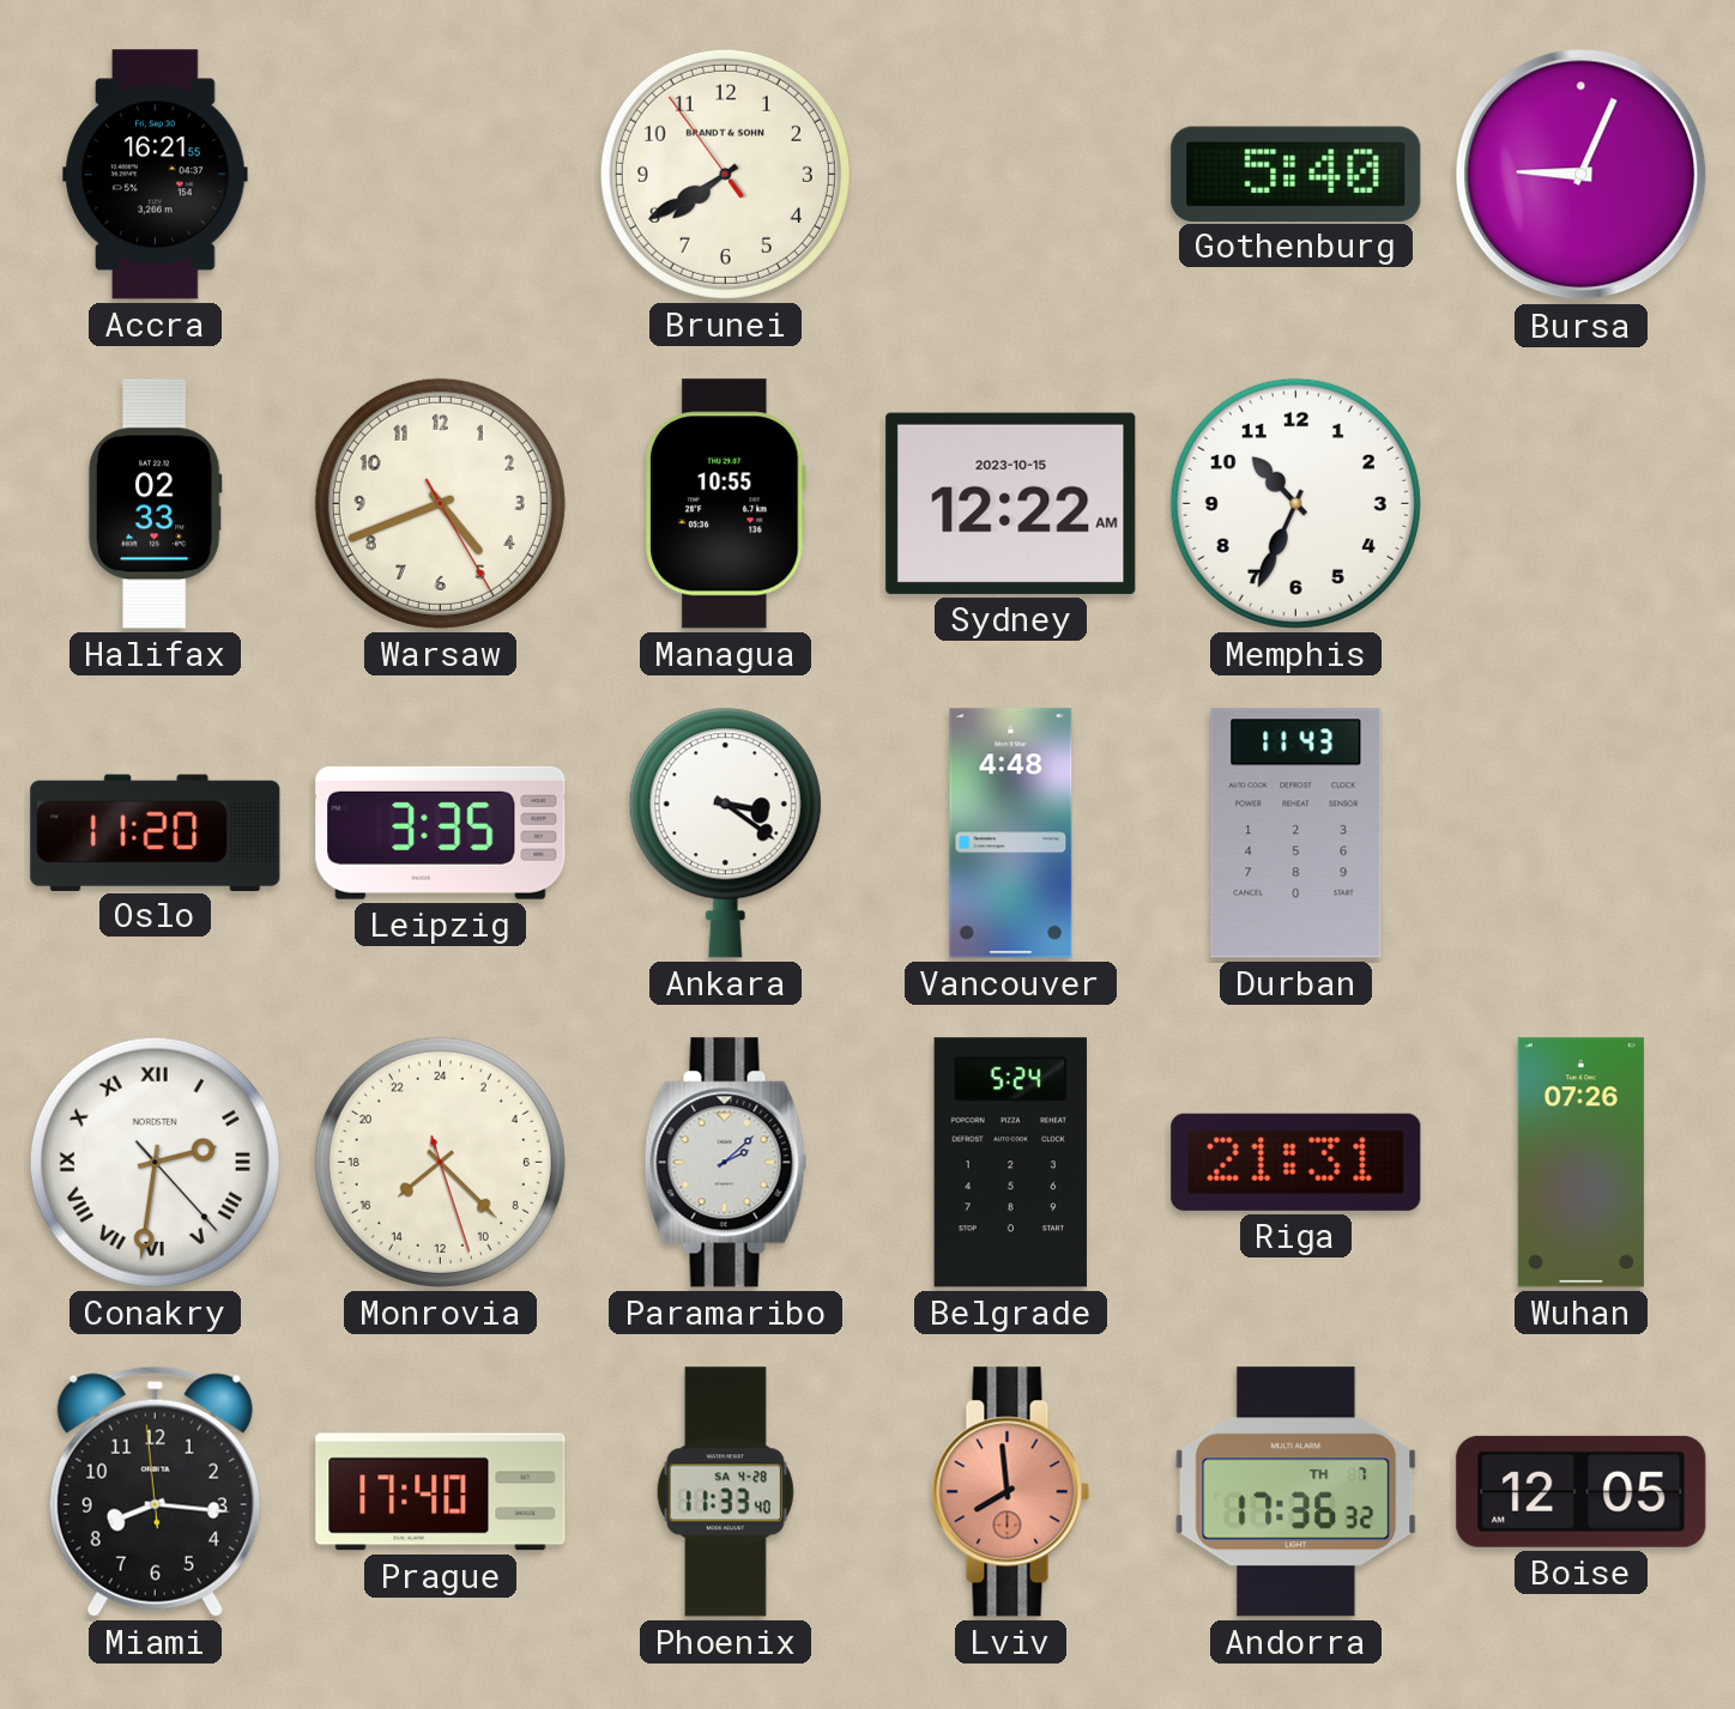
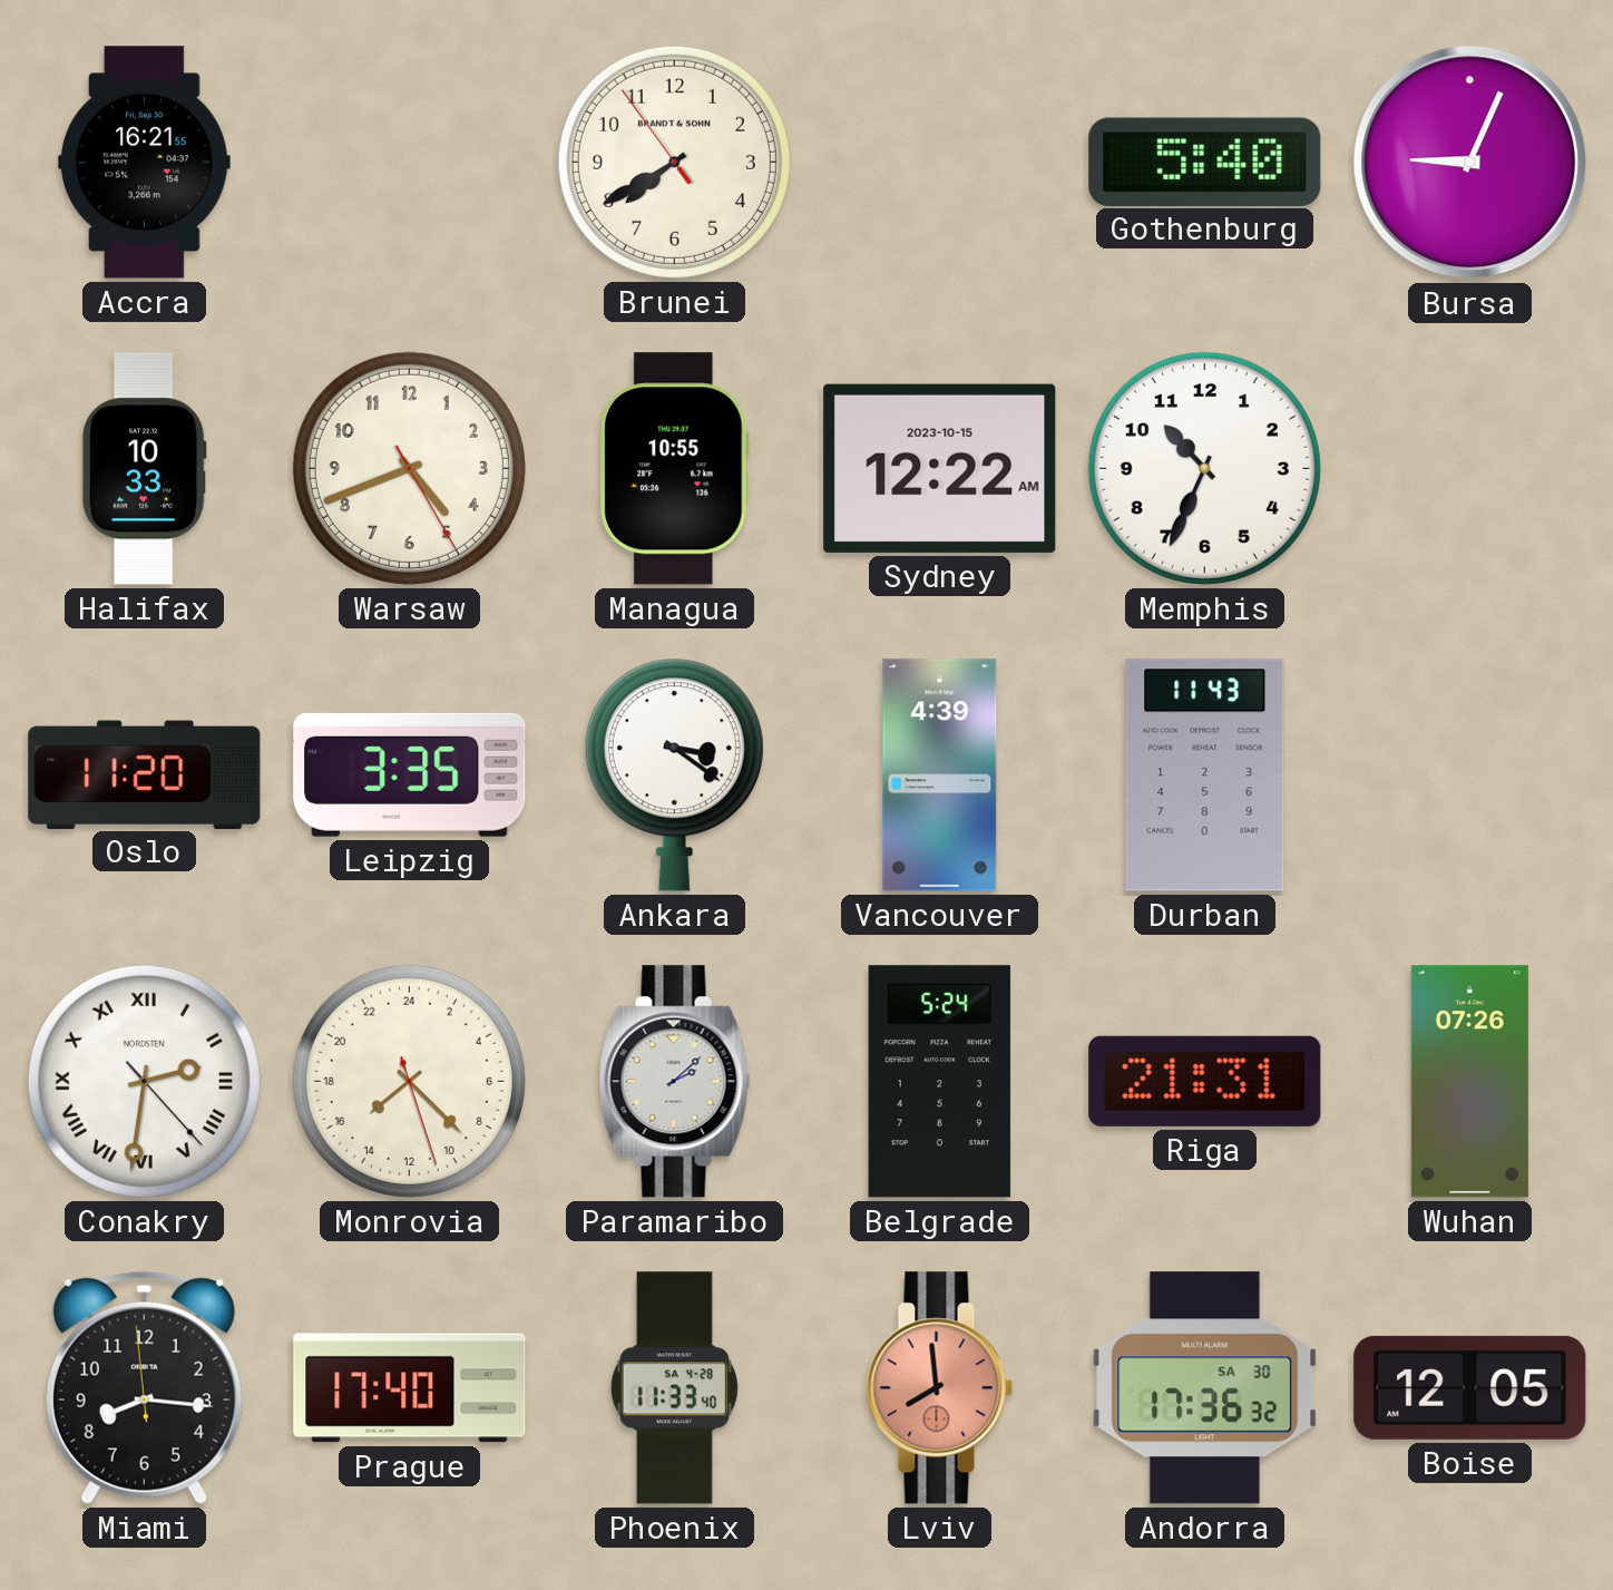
Halifax: 02:33 -> 10:33 (144, 469)
Vancouver: 4:48 -> 4:39 (940, 776)
Andorra date: TH 7 -> SA 30 (1205, 1388)
